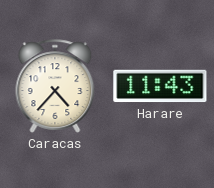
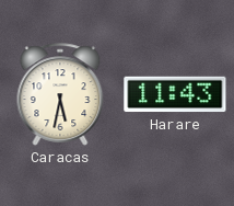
Caracas: 4:37 -> 5:32 (60, 94)
